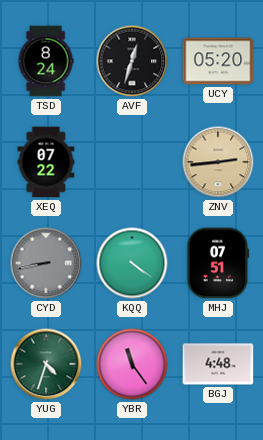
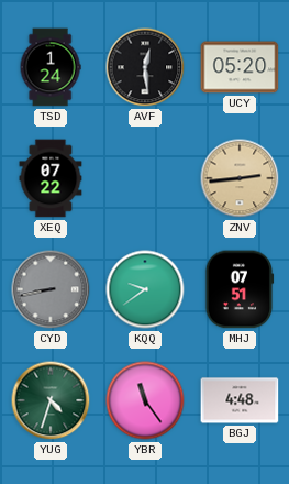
TSD: 8:24 -> 1:24 (51, 67)
AVF: 12:33 -> 12:29 (145, 67)
KQQ: 4:21 -> 9:39 (145, 289)
